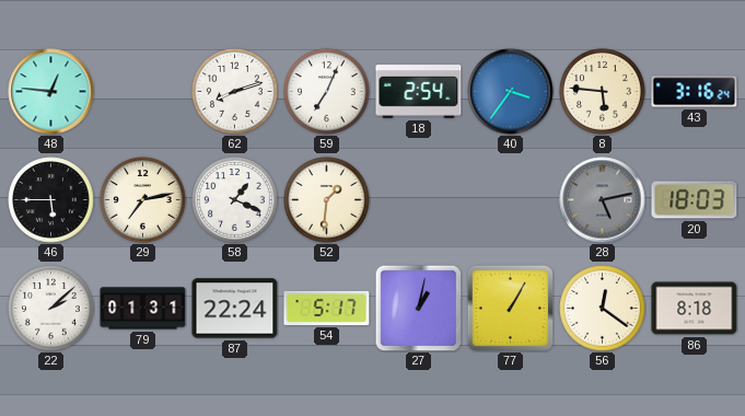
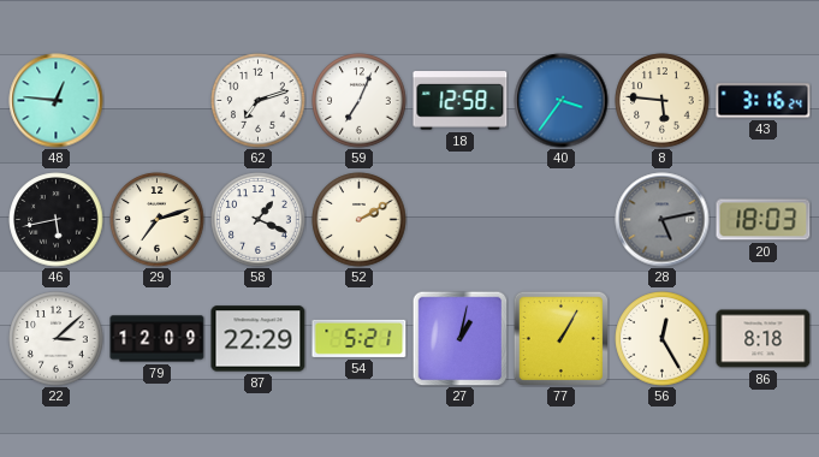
62: 8:12 -> 7:12 (259, 101)
18: 2:54 -> 12:58 (461, 101)
46: 5:45 -> 5:43 (57, 220)
29: 7:13 -> 7:12 (158, 220)
52: 1:31 -> 2:10 (360, 220)
22: 2:08 -> 3:08 (57, 339)
79: 01:31 -> 12:09 (158, 339)
87: 22:24 -> 22:29 (259, 339)
54: 5:17 -> 5:21 (360, 338)
56: 12:21 -> 12:25 (663, 339)
